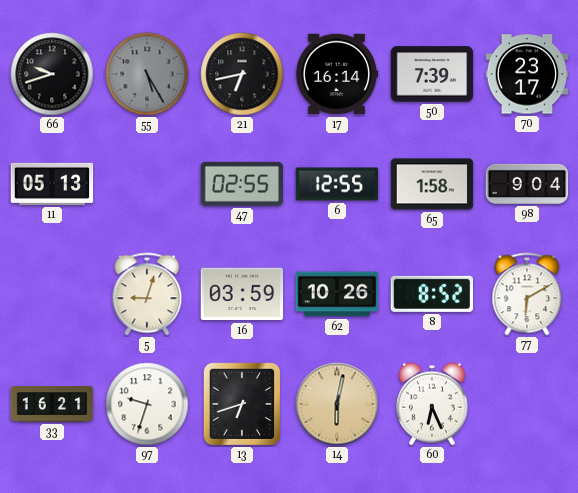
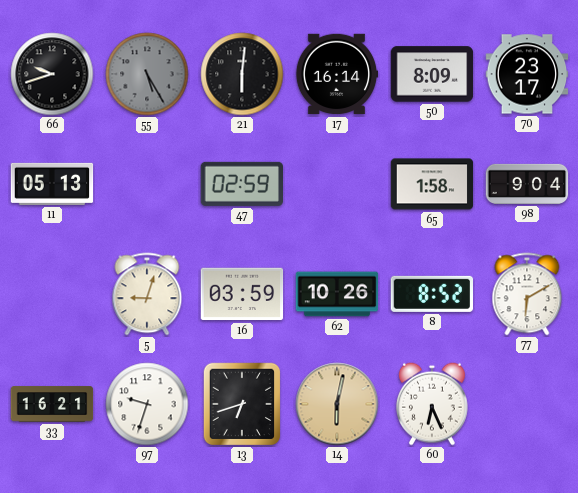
21: 6:43 -> 6:01 (242, 74)
50: 7:39 -> 8:09 (432, 74)
47: 02:55 -> 02:59 (241, 184)
6: 12:55 -> none (337, 184)
